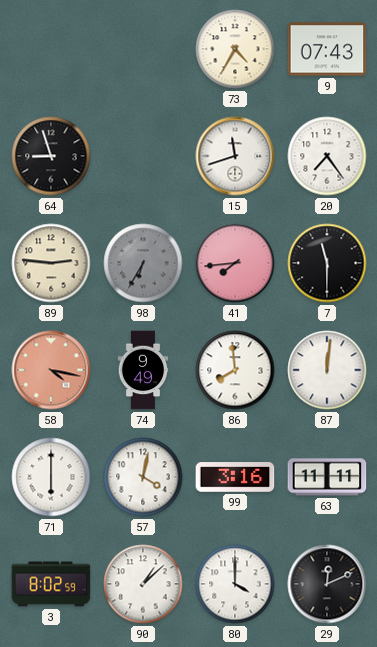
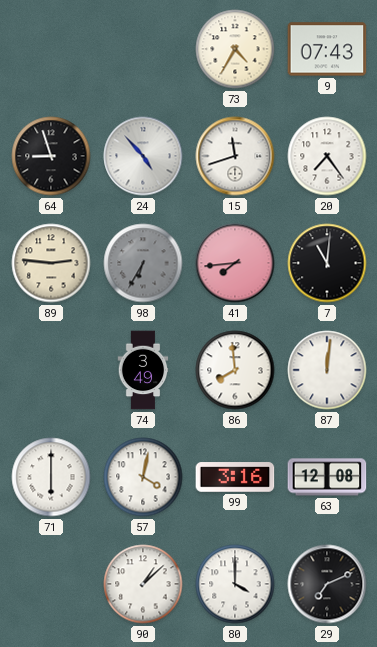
24: none -> 4:53 (143, 156)
7: 11:30 -> 11:01 (327, 263)
58: 4:17 -> none (51, 370)
74: 9:49 -> 3:49 (143, 370)
63: 11:11 -> 12:08 (327, 477)
3: 8:02 -> none (51, 584)
29: 12:11 -> 7:11 (327, 584)
